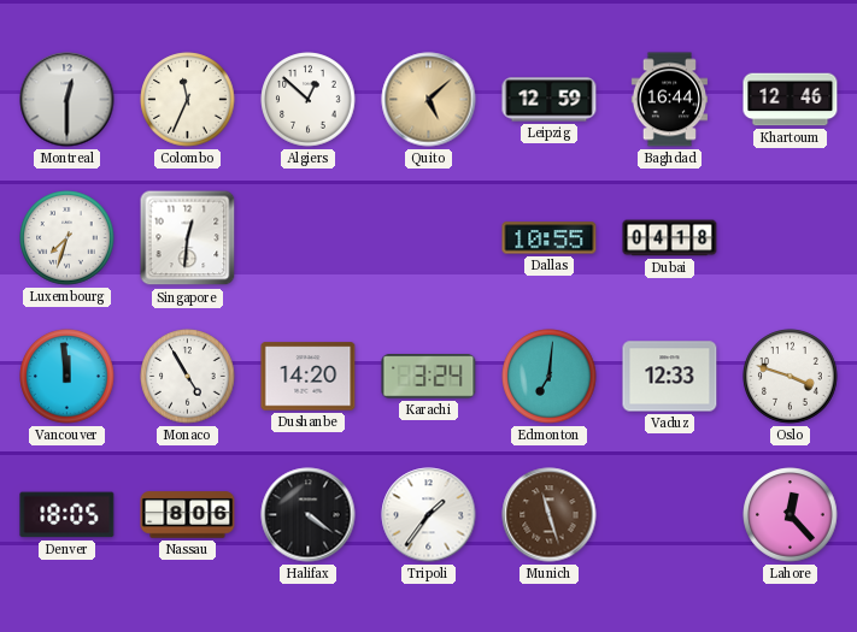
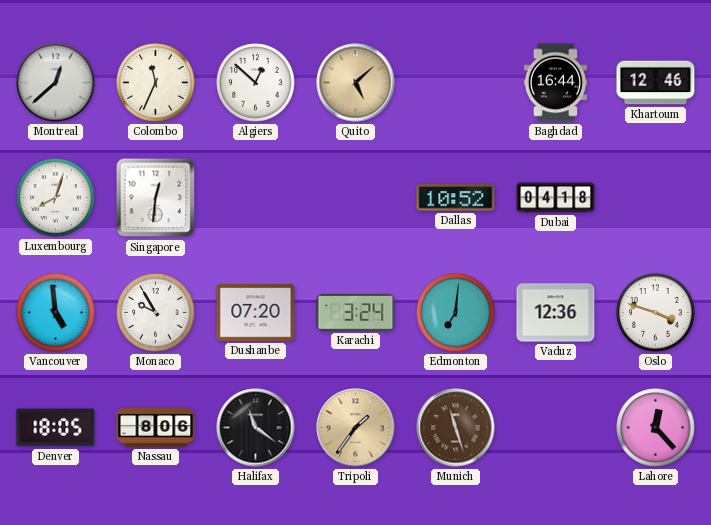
Montreal: 12:30 -> 12:38 (56, 83)
Leipzig: 12:59 -> none (550, 100)
Luxembourg: 7:33 -> 8:03 (56, 198)
Dallas: 10:55 -> 10:52 (456, 198)
Vancouver: 11:59 -> 4:59 (56, 313)
Monaco: 4:55 -> 9:55 (156, 313)
Dushanbe: 14:20 -> 07:20 (256, 313)
Vaduz: 12:33 -> 12:36 (556, 313)
Halifax: 4:21 -> 11:21 (256, 428)
Tripoli dial: white -> champagne (356, 428)
